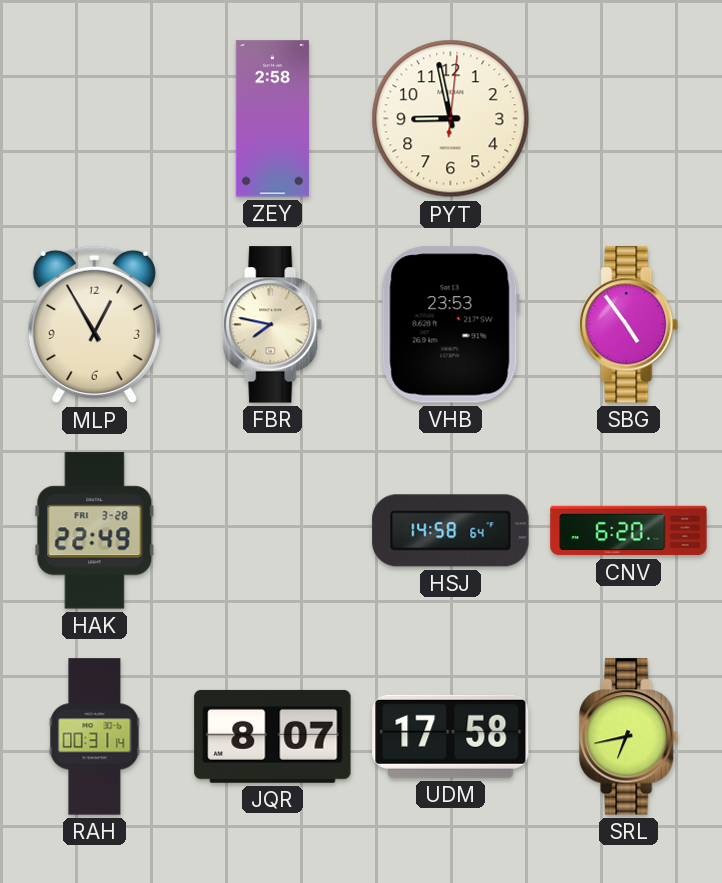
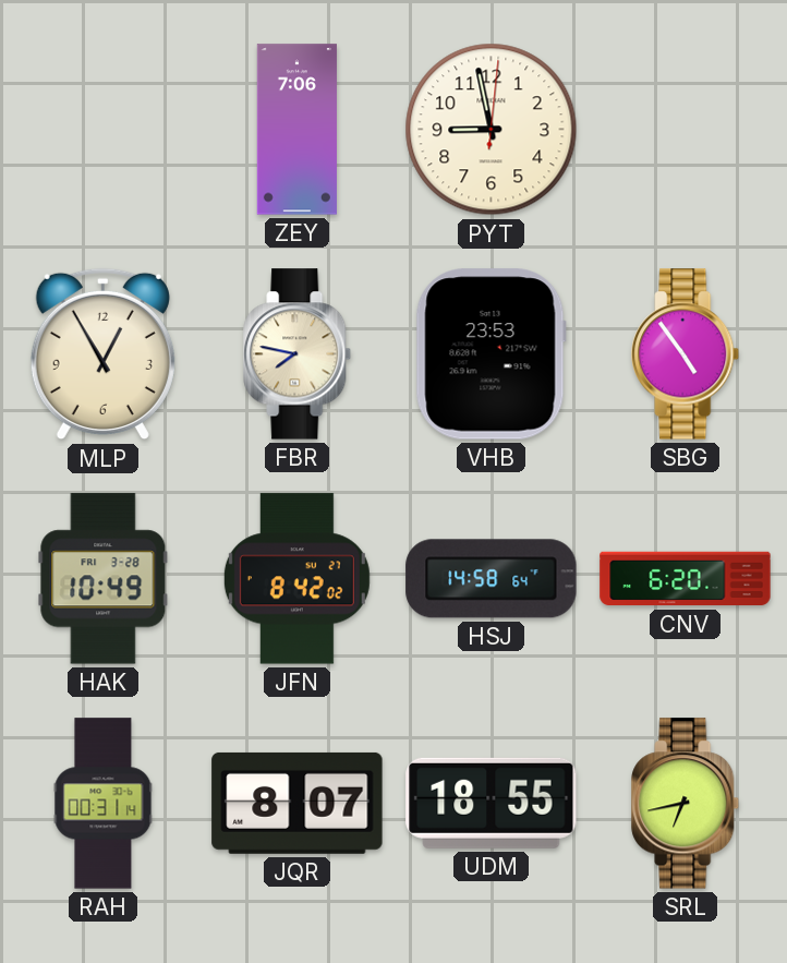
ZEY: 2:58 -> 7:06 (296, 130)
HAK: 22:49 -> 10:49 (104, 579)
JFN: none -> 8:42 (296, 579)
UDM: 17:58 -> 18:55 (492, 803)
